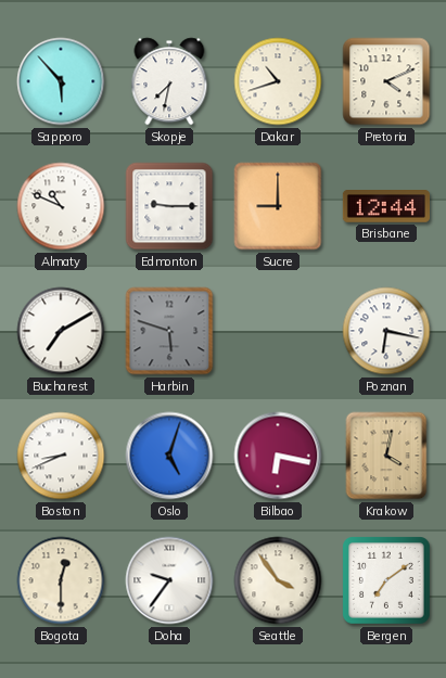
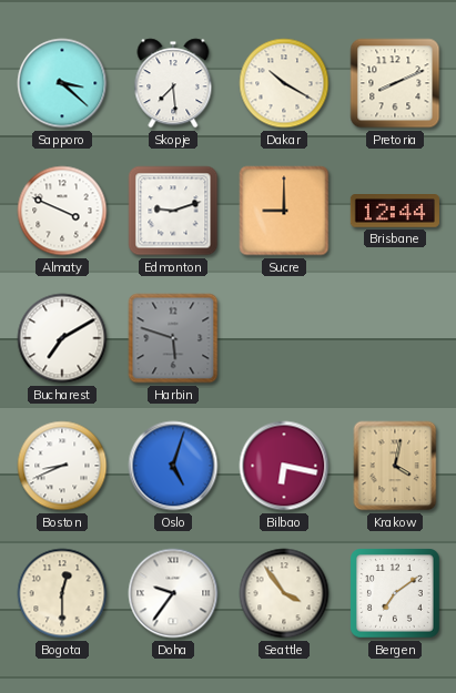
Sapporo: 5:53 -> 3:22 (62, 83)
Skopje: 7:32 -> 7:29 (173, 83)
Dakar: 10:42 -> 10:20 (284, 83)
Pretoria: 4:11 -> 8:11 (395, 83)
Almaty: 10:49 -> 3:49 (62, 211)
Edmonton: 9:15 -> 9:12 (173, 211)
Poznan: 6:17 -> none (386, 331)
